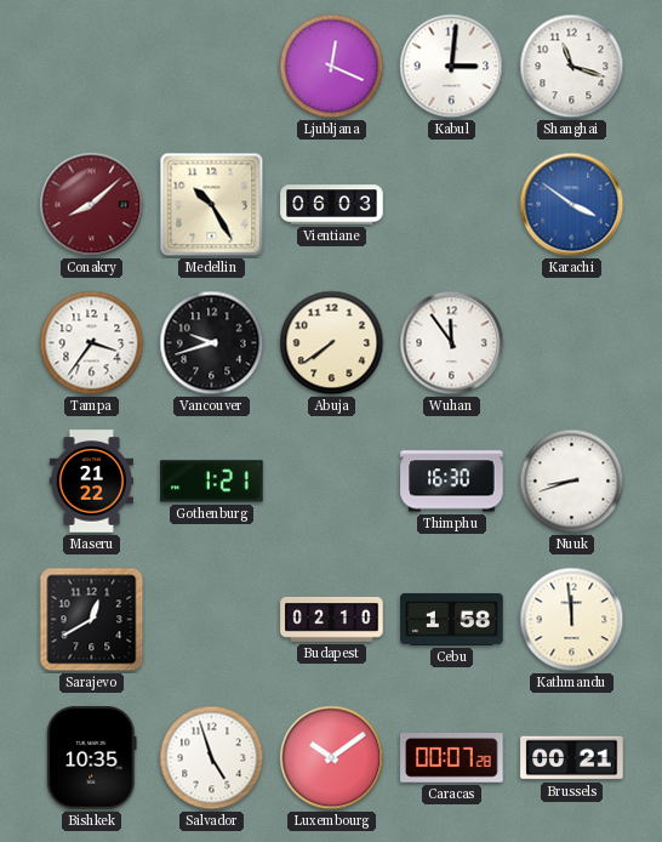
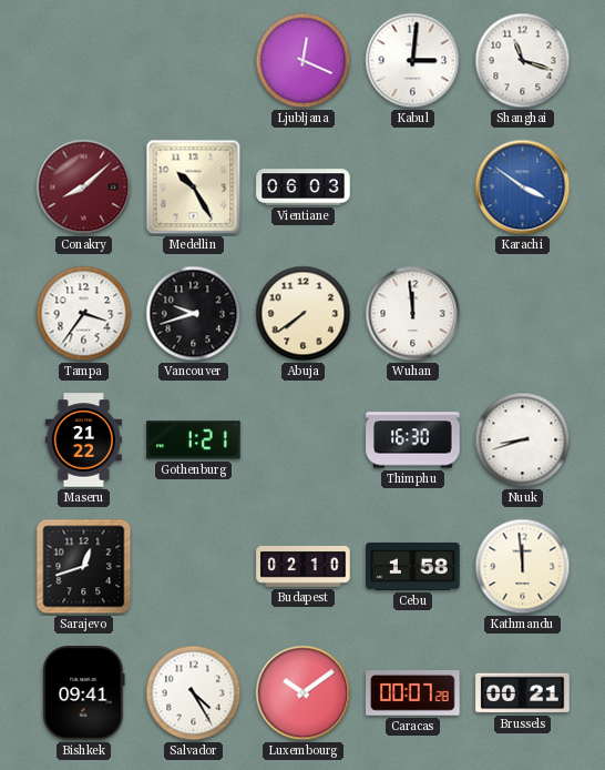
Wuhan: 11:54 -> 11:59 (413, 314)
Sarajevo: 12:40 -> 12:42 (84, 567)
Bishkek: 10:35 -> 09:41 (84, 693)
Salvador: 4:57 -> 4:25 (194, 693)
